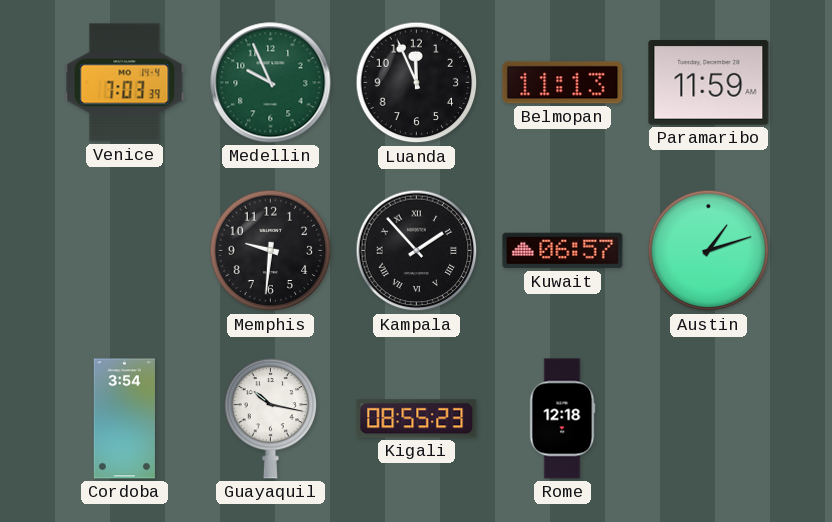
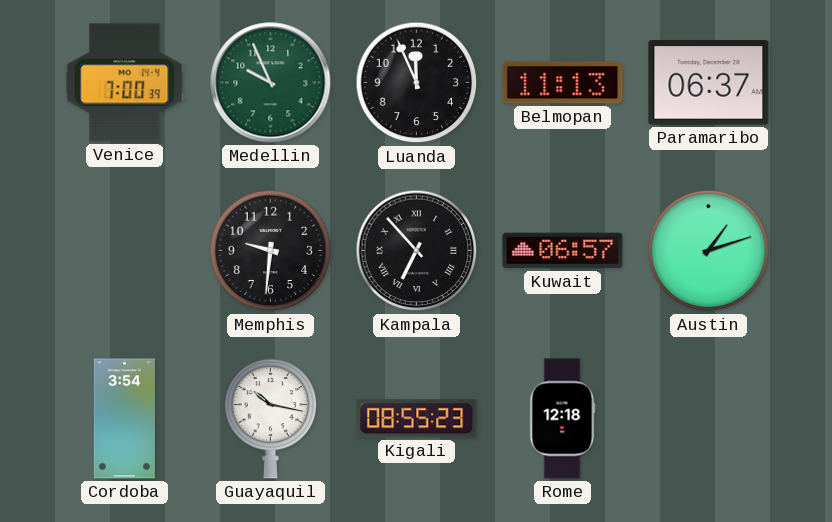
Venice: 7:03 -> 7:00 (125, 83)
Paramaribo: 11:59 -> 06:37 (709, 83)
Kampala: 1:53 -> 6:53 (417, 251)
